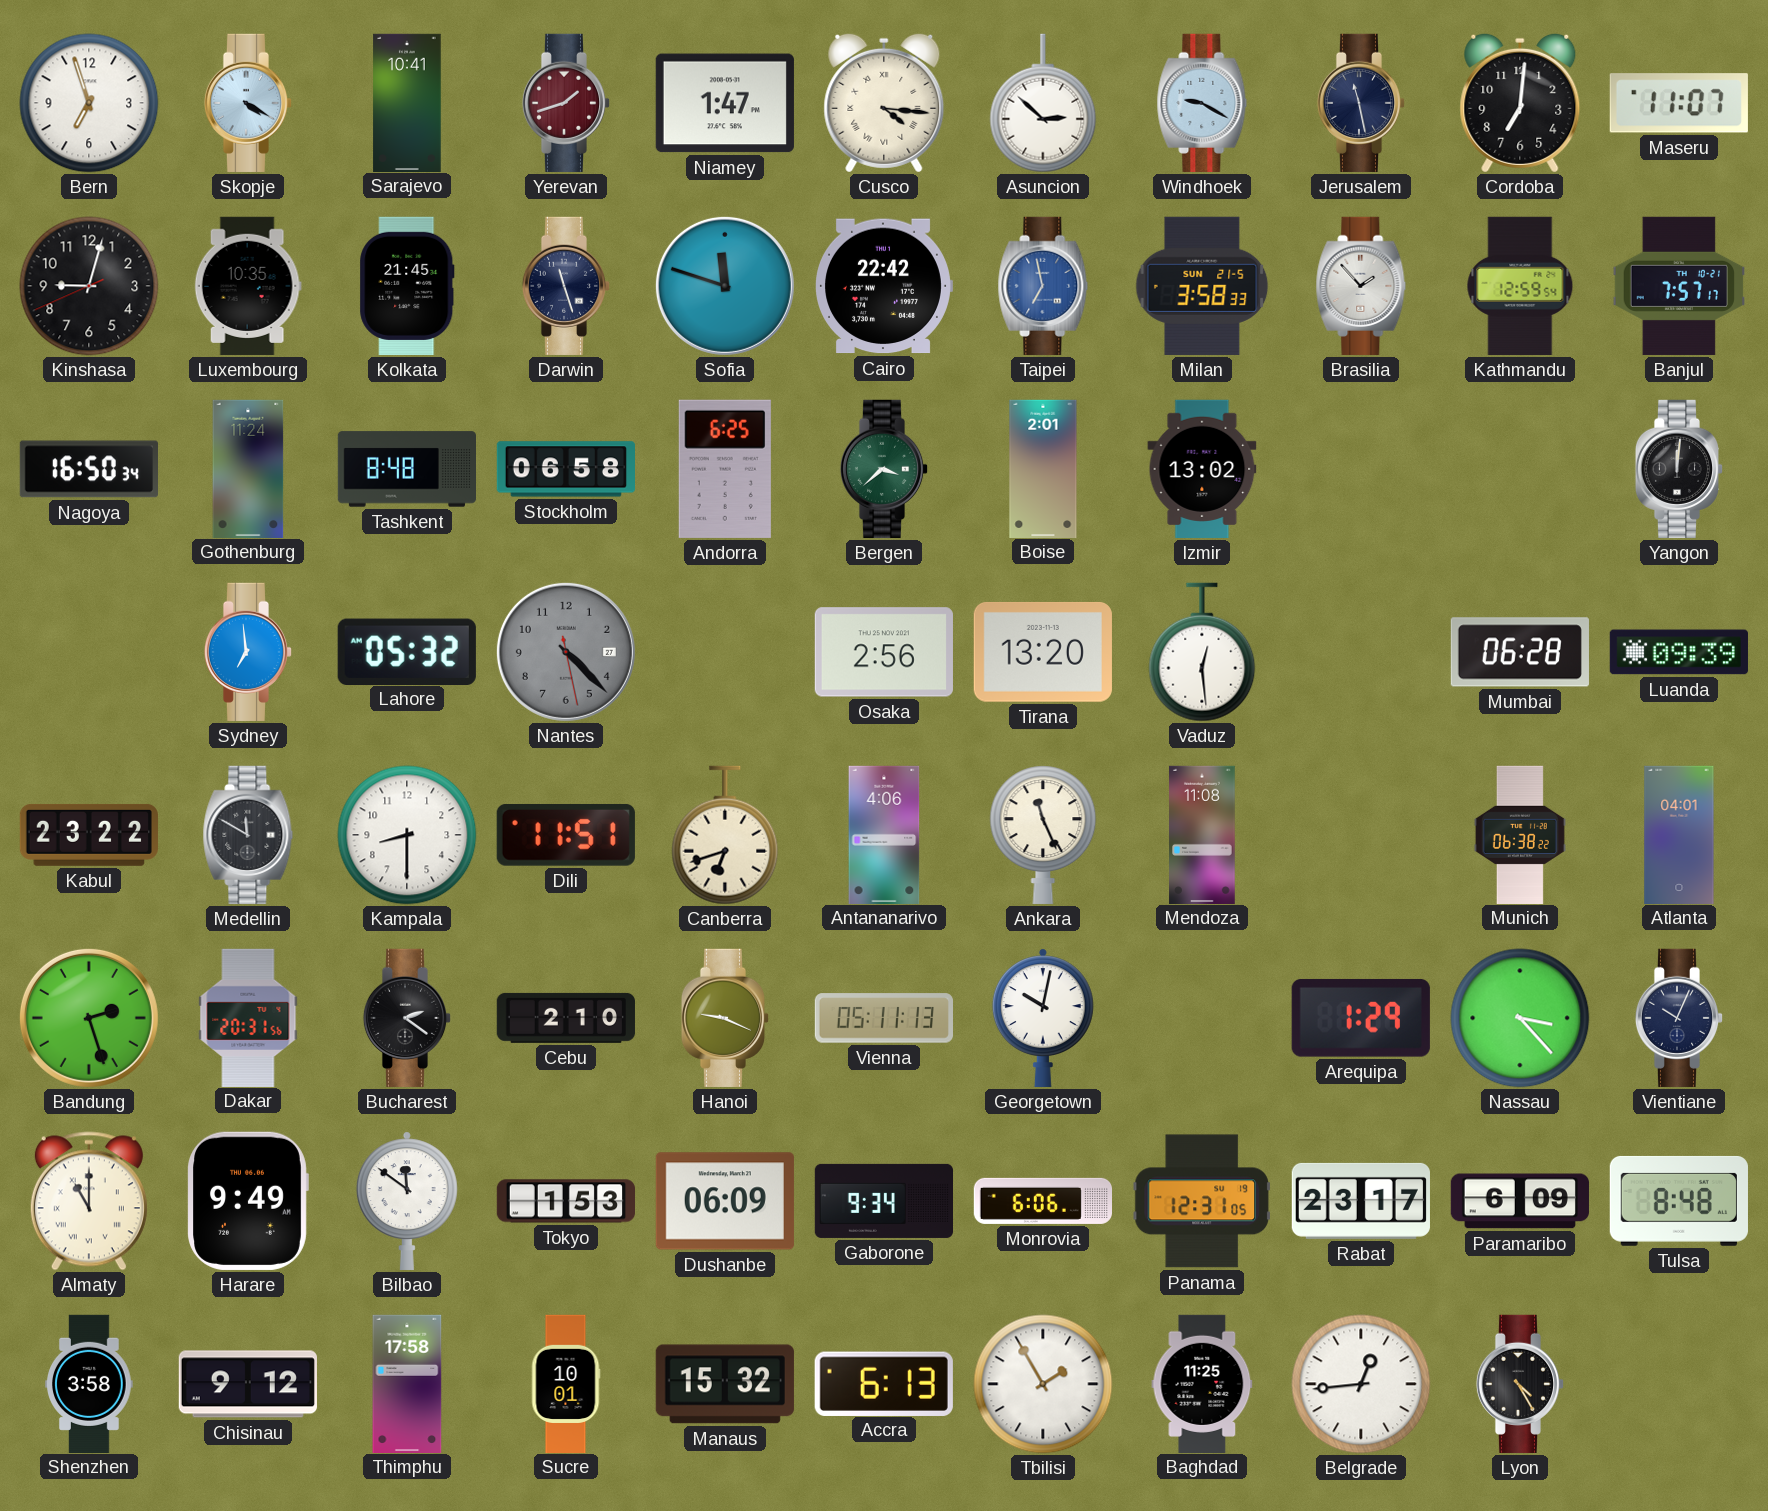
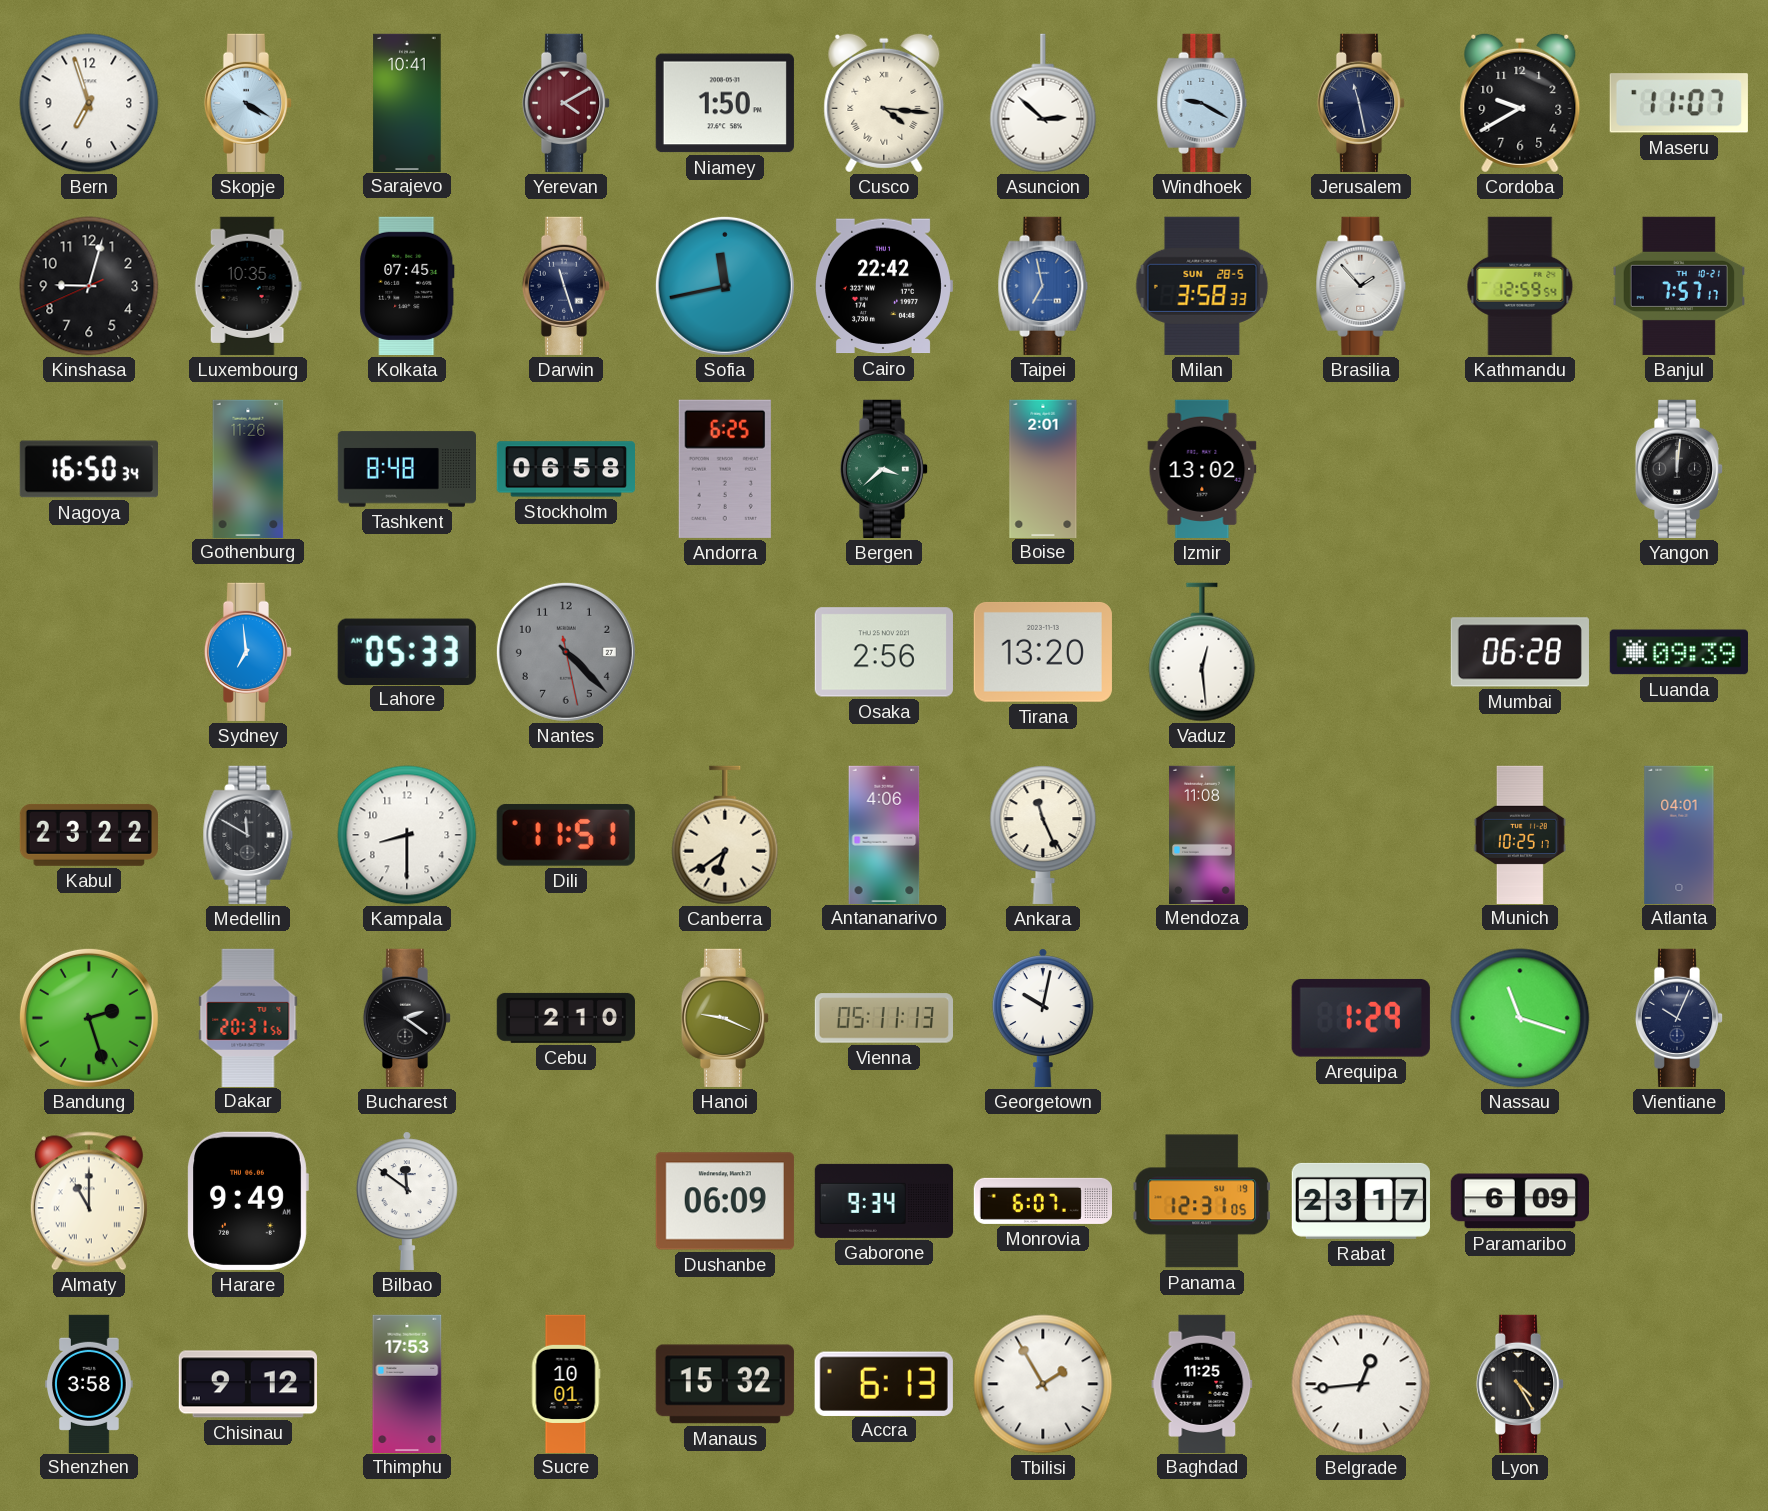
Yerevan: 1:42 -> 4:10 (566, 103)
Niamey: 1:47 -> 1:50 (725, 103)
Cordoba: 7:01 -> 9:40 (1520, 103)
Kolkata: 21:45 -> 07:45 (407, 286)
Sofia: 11:48 -> 11:43 (725, 286)
Milan date: SUN 21-5 -> SUN 28-5 (1202, 286)
Gothenburg: 11:24 -> 11:26 (248, 468)
Lahore: 05:32 -> 05:33 (407, 651)
Canberra: 6:42 -> 6:39 (725, 835)
Munich: 06:38 -> 10:25 (1520, 834)
Nassau: 3:23 -> 11:18 (1520, 1018)
Tokyo: 1:53 -> none (565, 1201)
Monrovia: 6:06 -> 6:07 (1042, 1201)
Tulsa: 8:48 -> none (1679, 1201)
Thimphu: 17:58 -> 17:53 (407, 1383)
